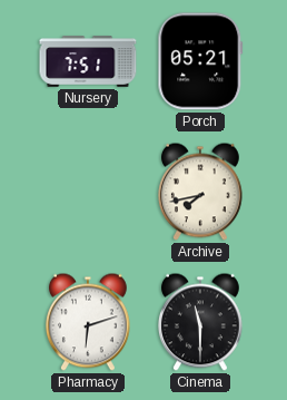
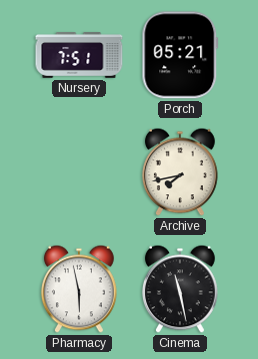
Pharmacy: 6:12 -> 5:58 (80, 289)
Cinema: 11:30 -> 11:28 (181, 289)
